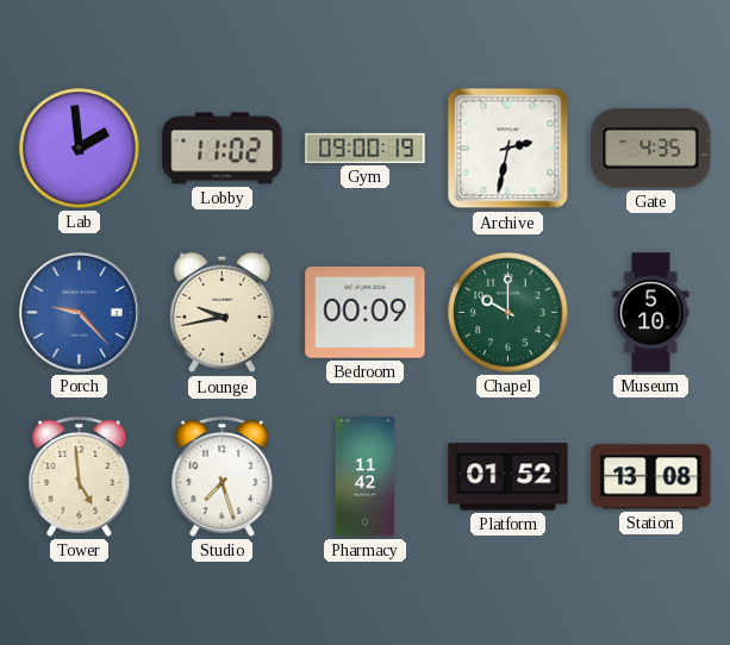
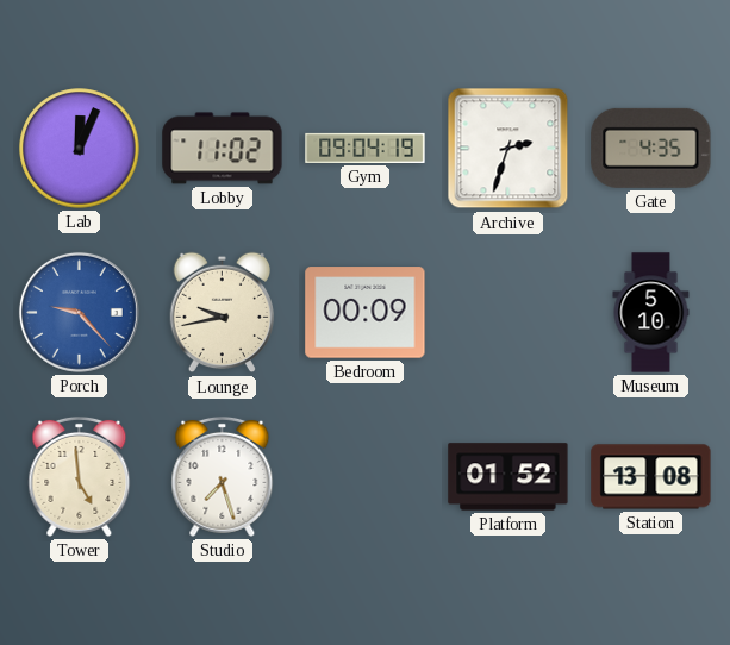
Lab: 1:59 -> 12:04 (80, 149)
Gym: 09:00 -> 09:04 (366, 148)
Archive: 2:32 -> 2:33 (508, 149)
Chapel: 10:00 -> none (508, 313)
Pharmacy: 11:42 -> none (366, 477)
